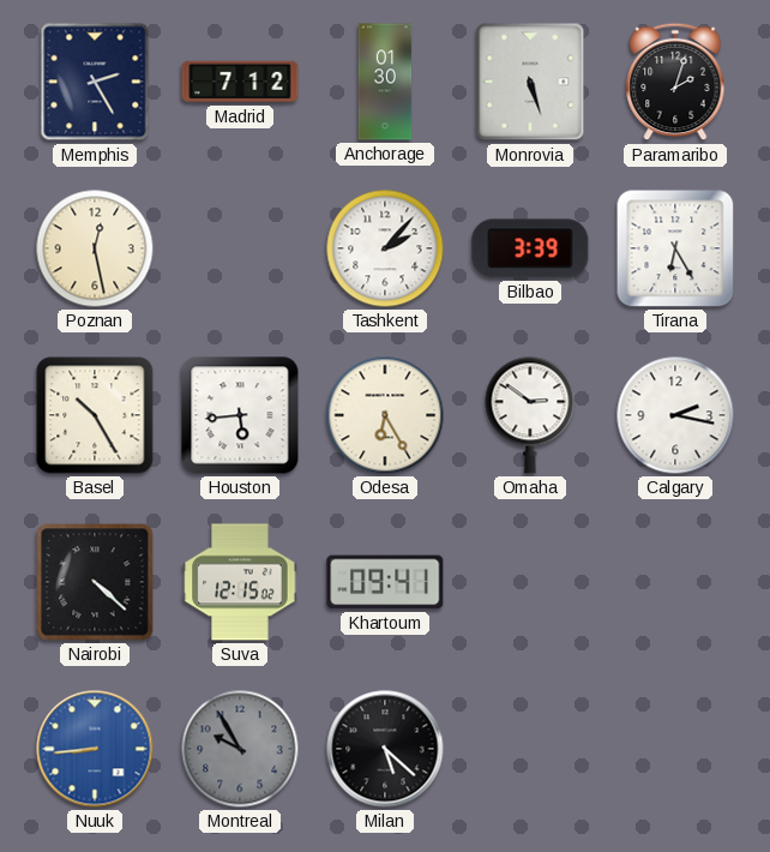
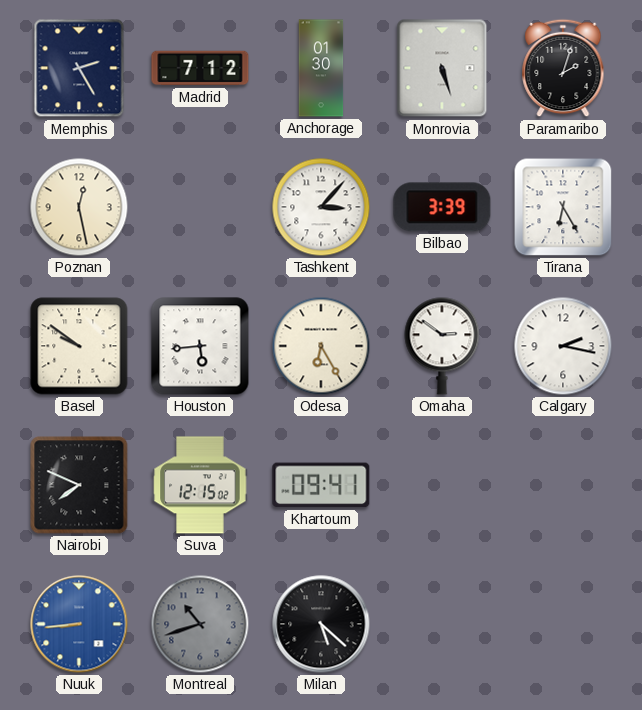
Tashkent: 2:07 -> 3:07 (321, 207)
Basel: 10:25 -> 9:51 (79, 346)
Nairobi: 4:22 -> 7:49 (79, 485)
Montreal: 9:55 -> 10:42 (200, 624)
